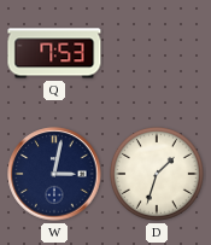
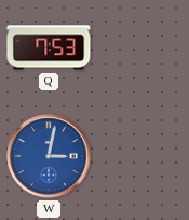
W dial: navy -> blue (49, 156)
D: 1:33 -> none (158, 175)
